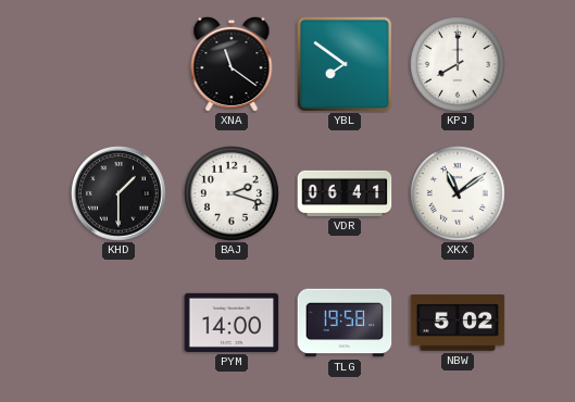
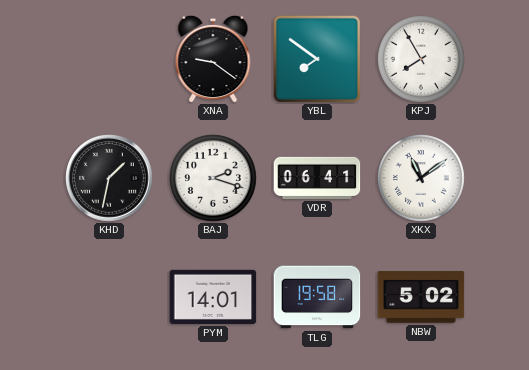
XNA: 11:21 -> 9:21 (213, 59)
KPJ: 8:00 -> 7:55 (422, 60)
KHD: 1:30 -> 1:32 (109, 178)
PYM: 14:00 -> 14:01 (213, 297)
